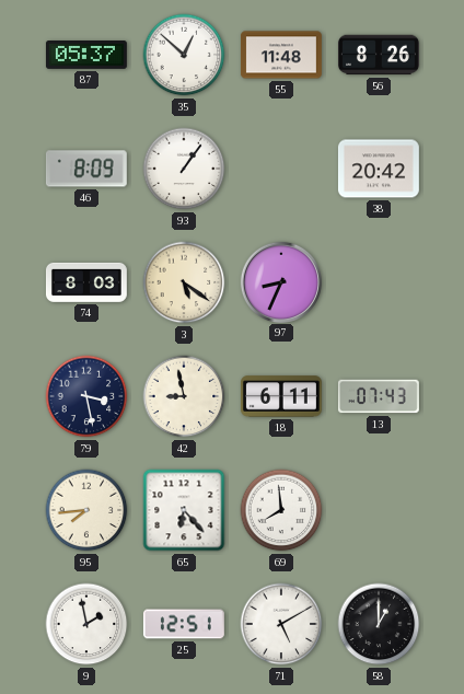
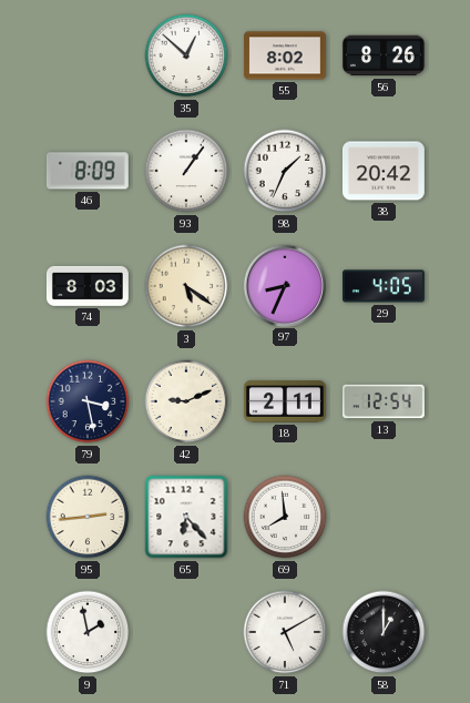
87: 05:37 -> none (86, 56)
55: 11:48 -> 8:02 (285, 55)
98: none -> 1:34 (285, 171)
29: none -> 4:05 (384, 286)
42: 8:58 -> 9:11 (186, 401)
18: 6:11 -> 2:11 (285, 401)
13: 07:43 -> 12:54 (384, 401)
95: 7:44 -> 2:44 (88, 517)
25: 12:51 -> none (184, 624)
